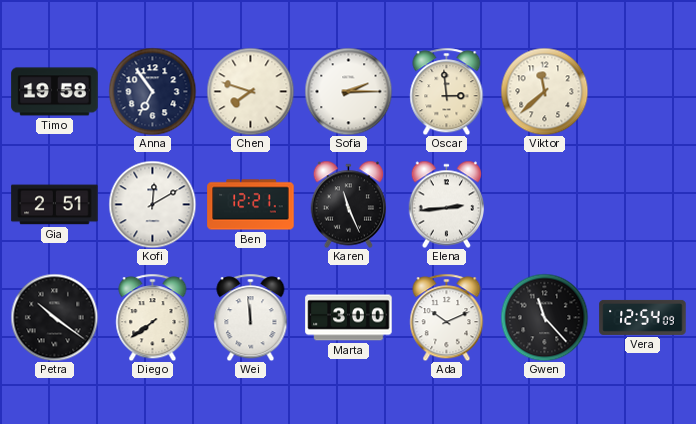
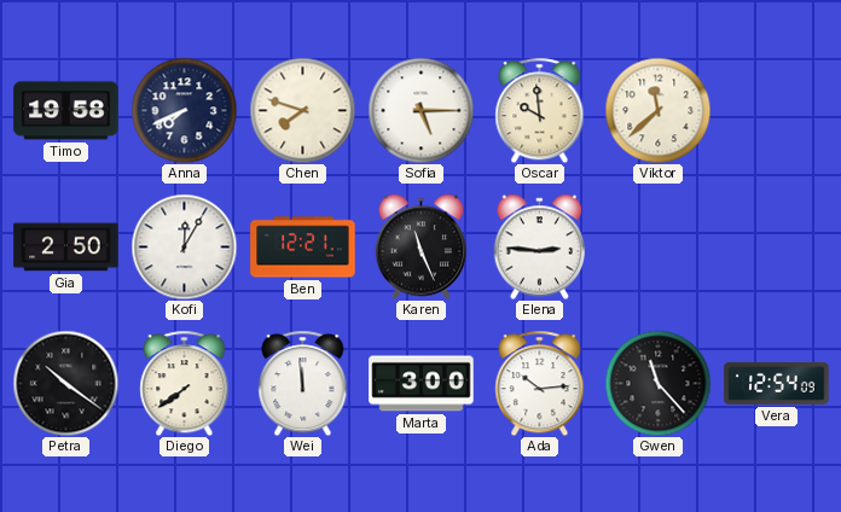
Anna: 6:54 -> 7:41 (184, 110)
Sofia: 2:15 -> 5:15 (420, 110)
Oscar: 2:59 -> 9:59 (540, 110)
Gia: 2:51 -> 2:50 (66, 248)
Kofi: 12:10 -> 12:05 (184, 246)
Elena: 2:44 -> 2:46 (540, 246)
Ada: 10:11 -> 10:14 (540, 383)
